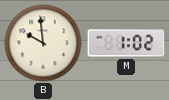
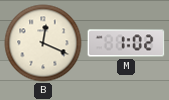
B: 9:59 -> 12:19 (43, 43)
